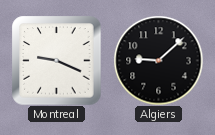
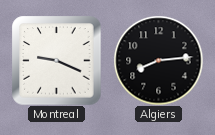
Algiers: 9:08 -> 8:14 (158, 60)
